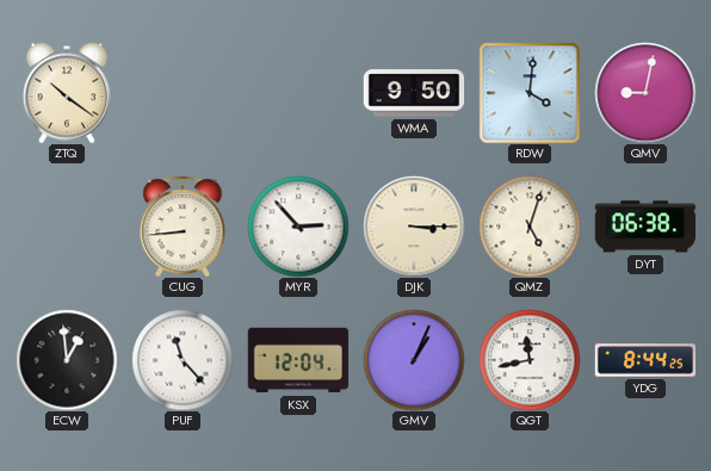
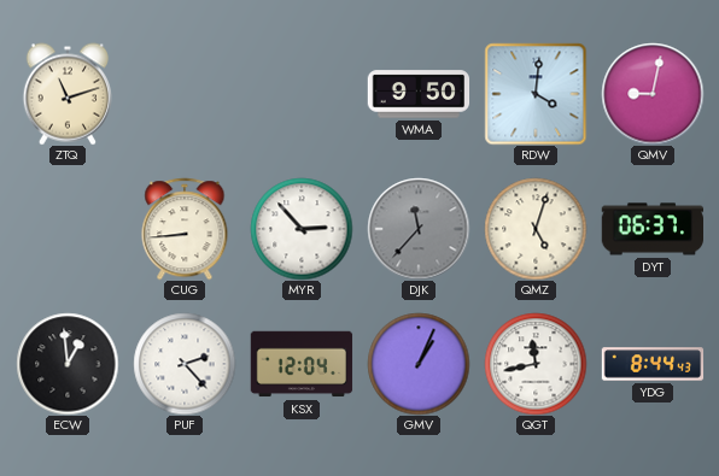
ZTQ: 10:21 -> 11:12 (66, 94)
DJK: 3:15 -> 11:37 (419, 229)
DJK dial: cream -> grey (419, 229)
DYT: 06:38 -> 06:37 (651, 229)
PUF: 11:23 -> 2:23 (185, 364)
YDG: 8:44:25 -> 8:44:43 (653, 364)
